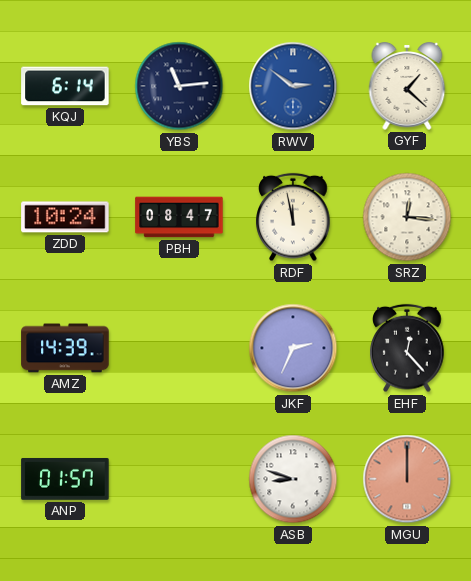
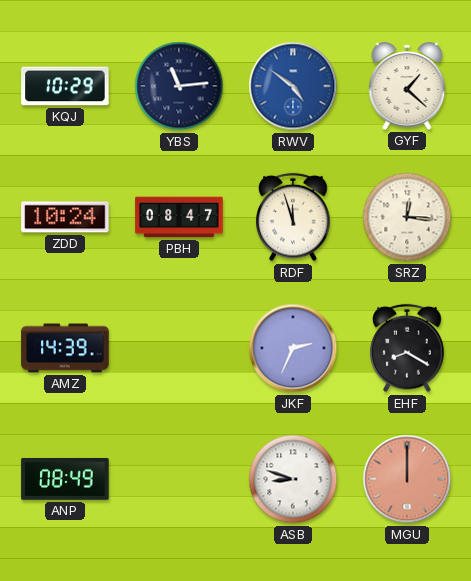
KQJ: 6:14 -> 10:29 (65, 86)
RWV: 2:51 -> 4:51 (293, 86)
RDF: 11:58 -> 11:57 (293, 217)
EHF: 12:23 -> 8:20 (407, 348)
ANP: 01:57 -> 08:49 (65, 479)
